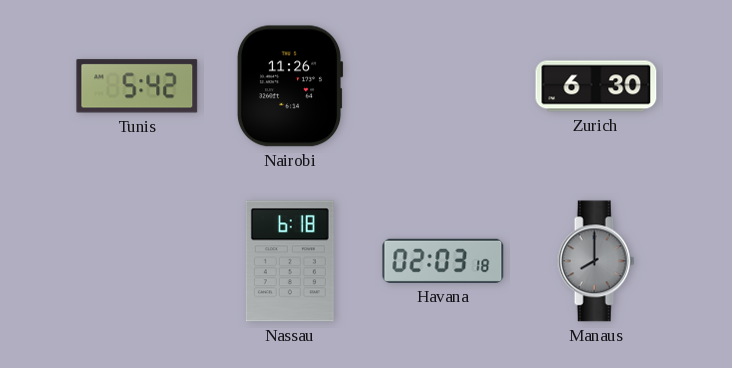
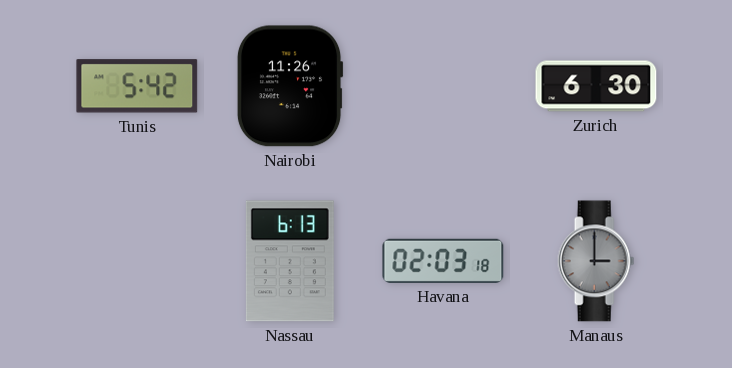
Nassau: 6:18 -> 6:13 (290, 261)
Manaus: 8:00 -> 3:00 (596, 261)
